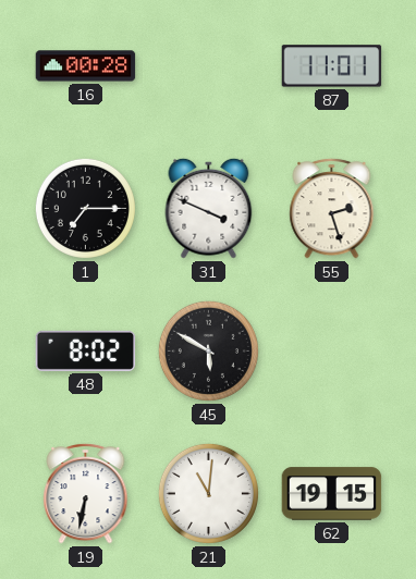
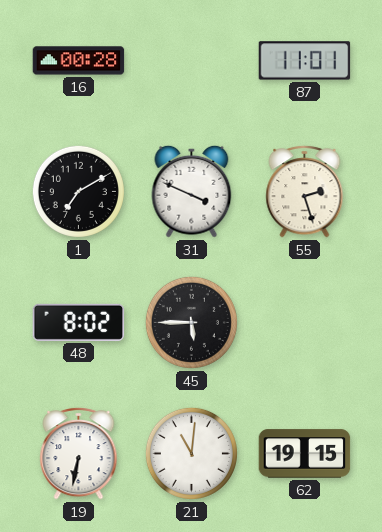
1: 7:15 -> 7:10 (78, 191)
45: 5:50 -> 5:45 (191, 322)
